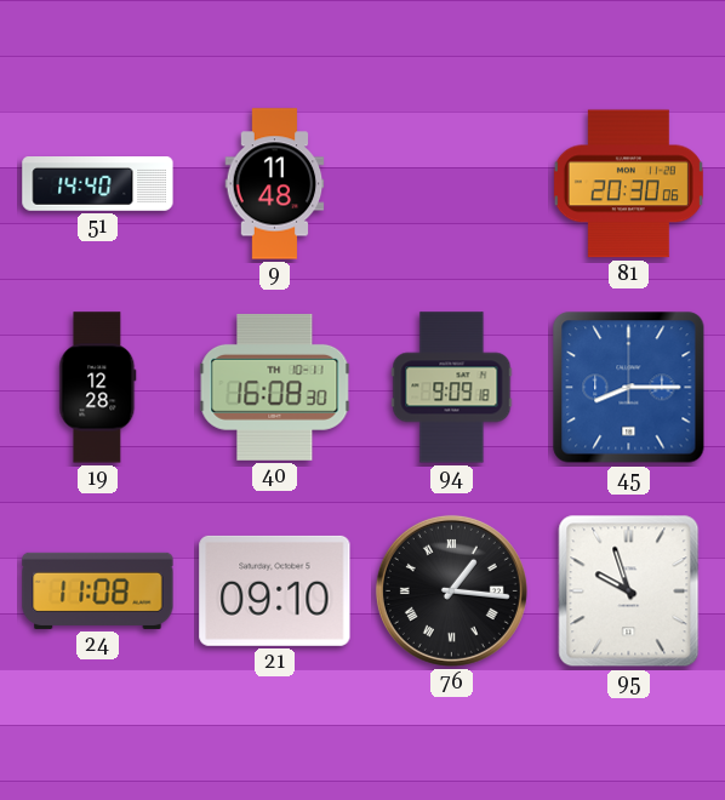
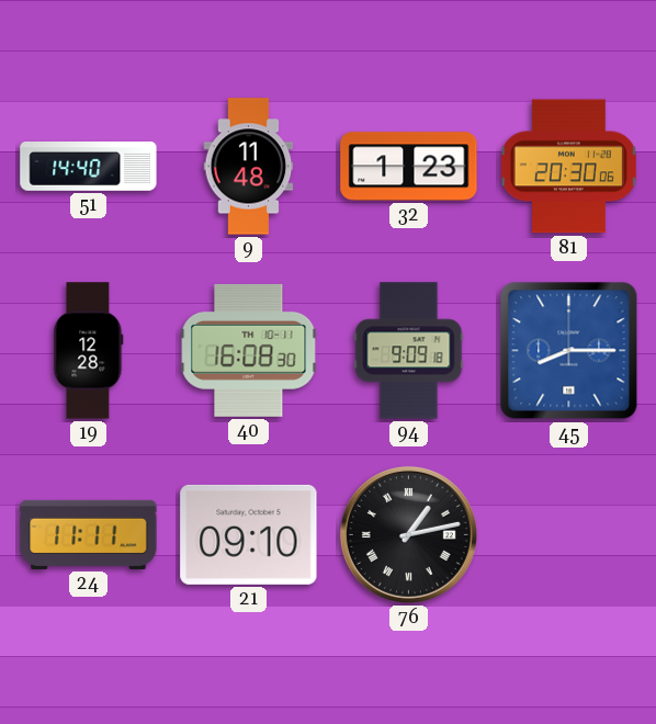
32: none -> 1:23 (409, 167)
24: 11:08 -> 11:11 (89, 534)
76: 1:16 -> 1:13 (408, 534)
95: 9:57 -> none (629, 592)
